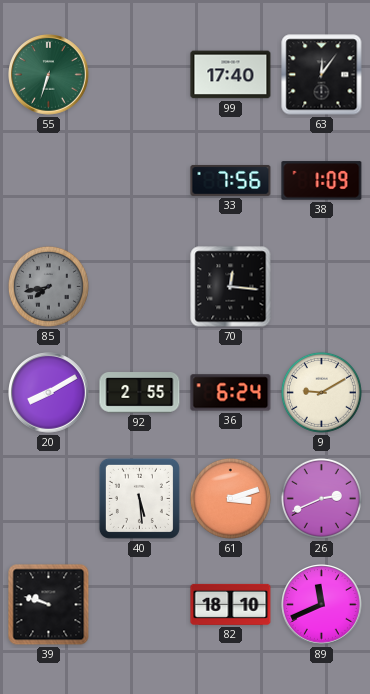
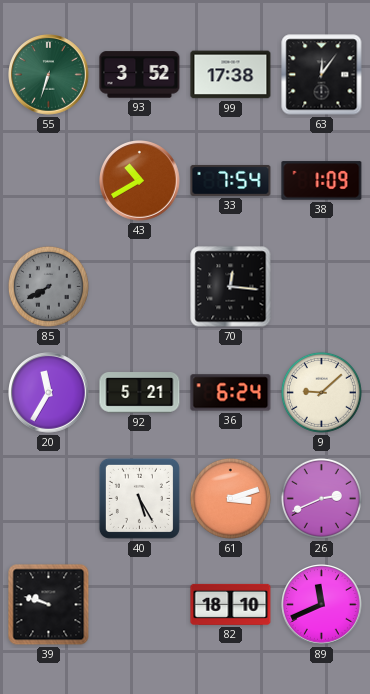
93: none -> 3:52 (140, 75)
99: 17:40 -> 17:38 (231, 75)
43: none -> 10:40 (140, 181)
33: 7:56 -> 7:54 (231, 180)
85: 7:43 -> 7:40 (48, 286)
20: 8:10 -> 11:35 (49, 393)
92: 2:55 -> 5:21 (140, 393)
9: 9:10 -> 9:08 (321, 392)
40: 5:29 -> 5:25 (139, 498)
